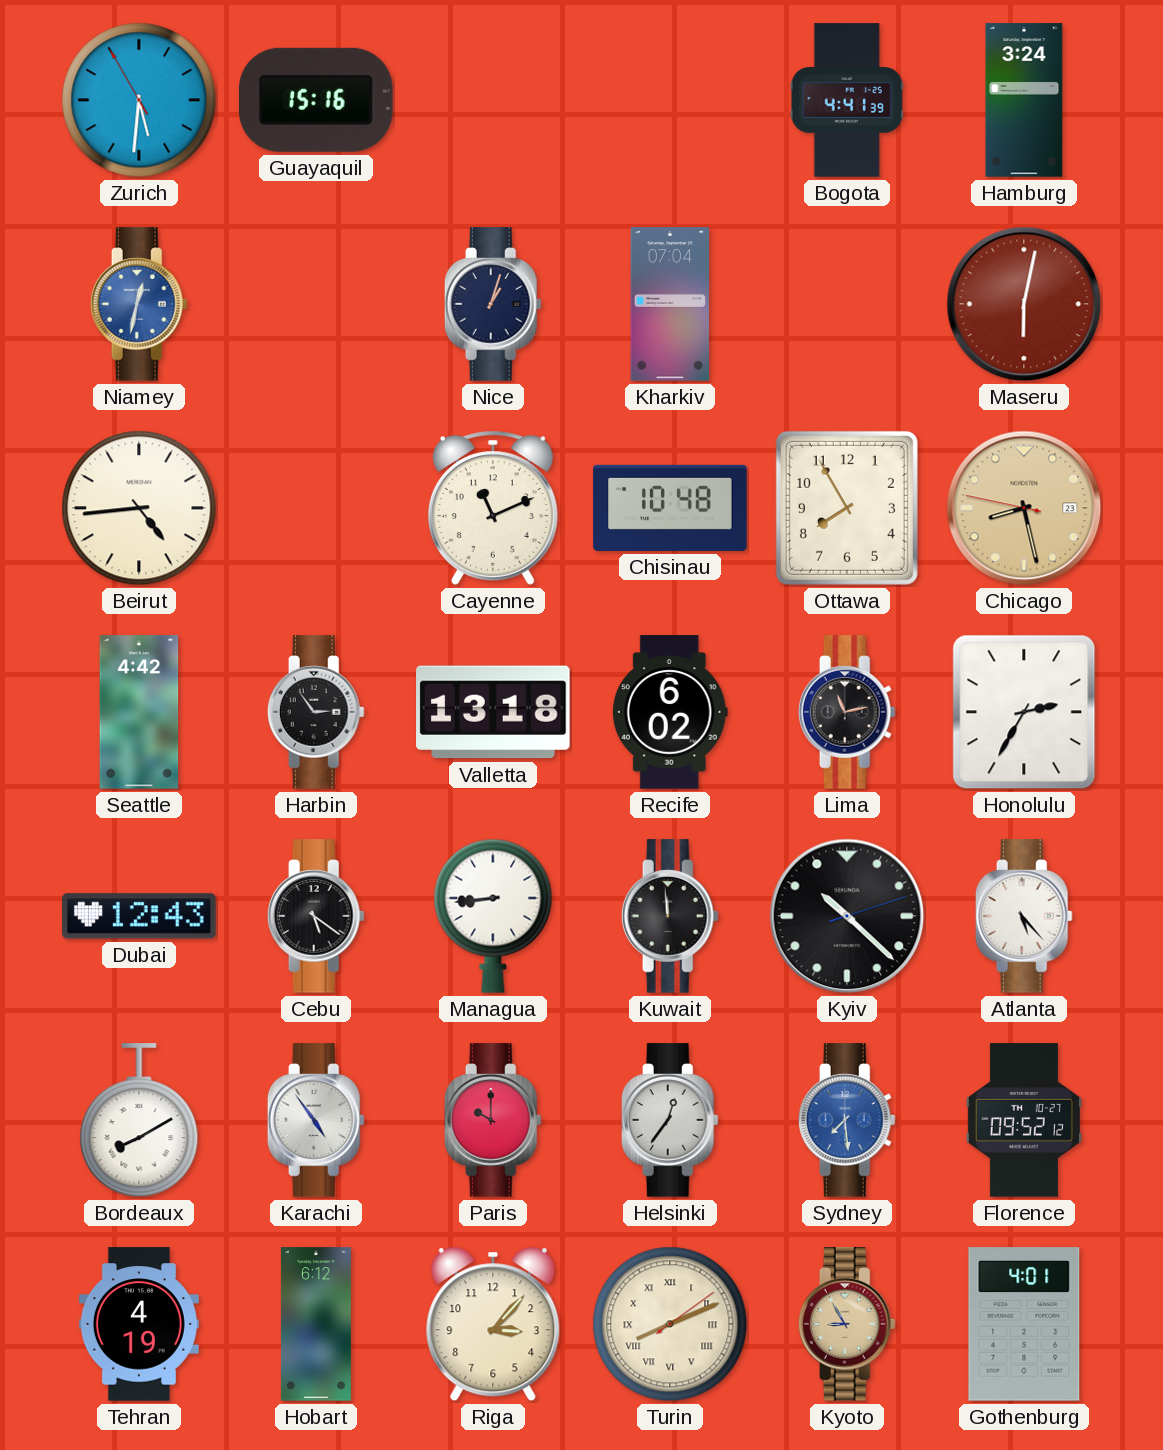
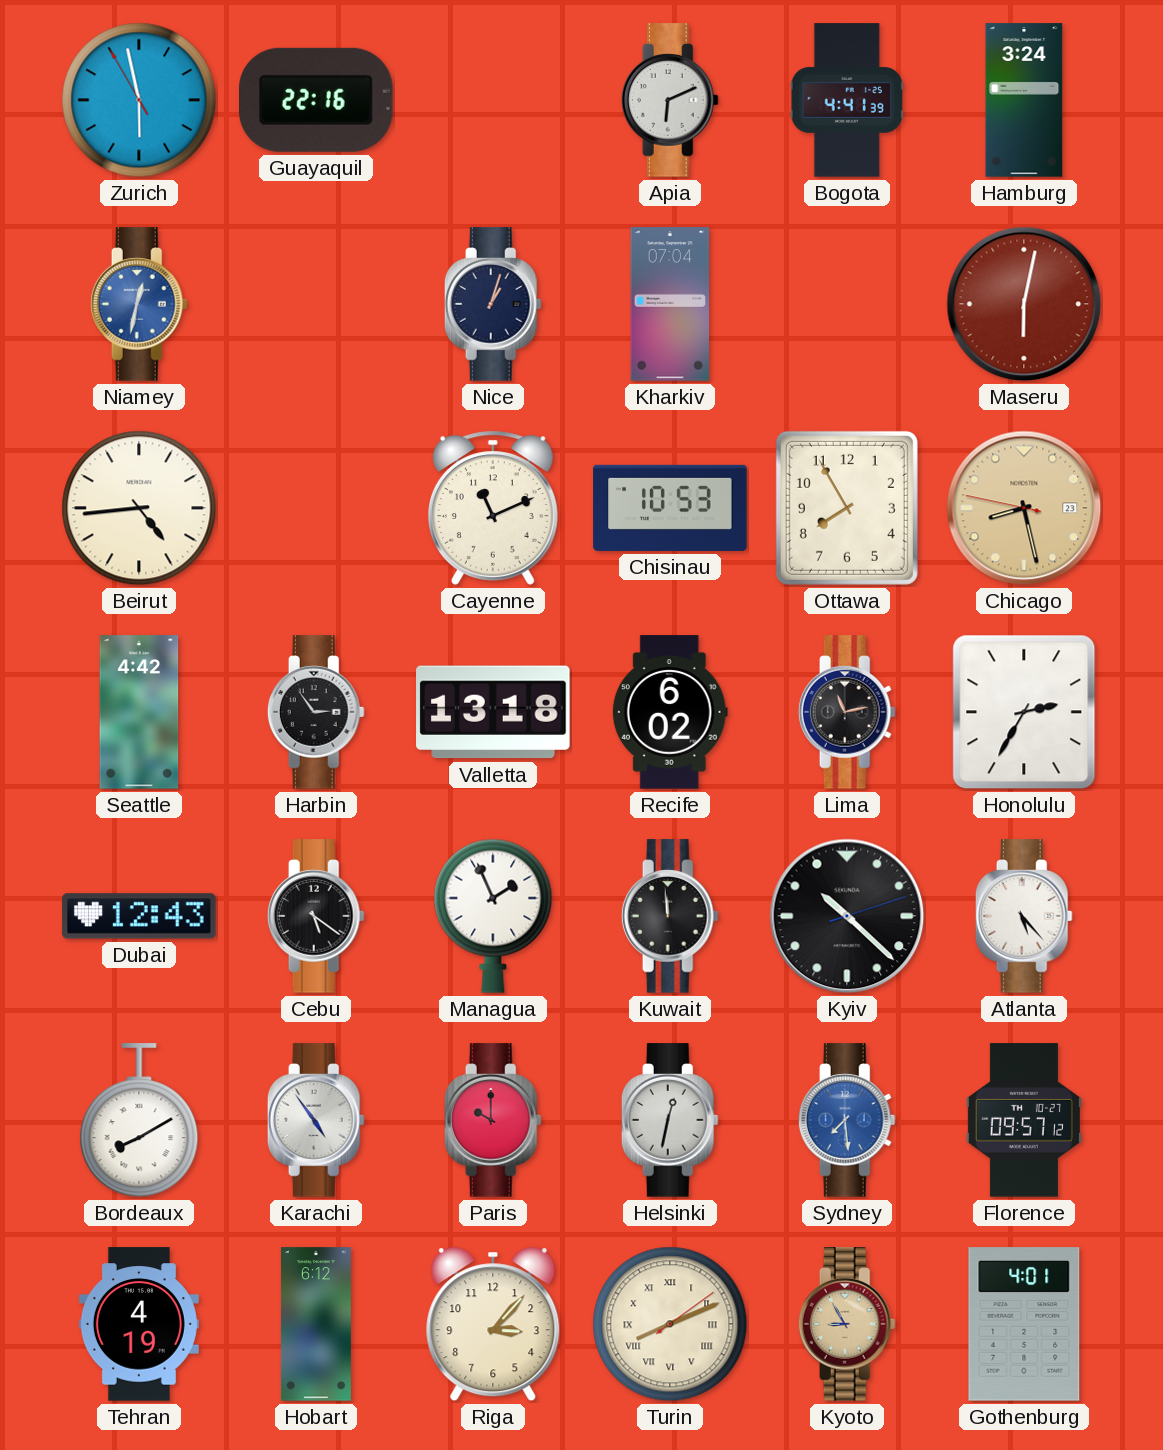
Zurich: 5:30 -> 5:57 (139, 100)
Guayaquil: 15:16 -> 22:16 (317, 100)
Apia: none -> 6:11 (670, 100)
Chisinau: 10:48 -> 10:53 (670, 508)
Managua: 8:44 -> 1:56 (493, 916)
Helsinki: 12:36 -> 12:32 (670, 1120)
Florence: 09:52 -> 09:57 (1024, 1120)
